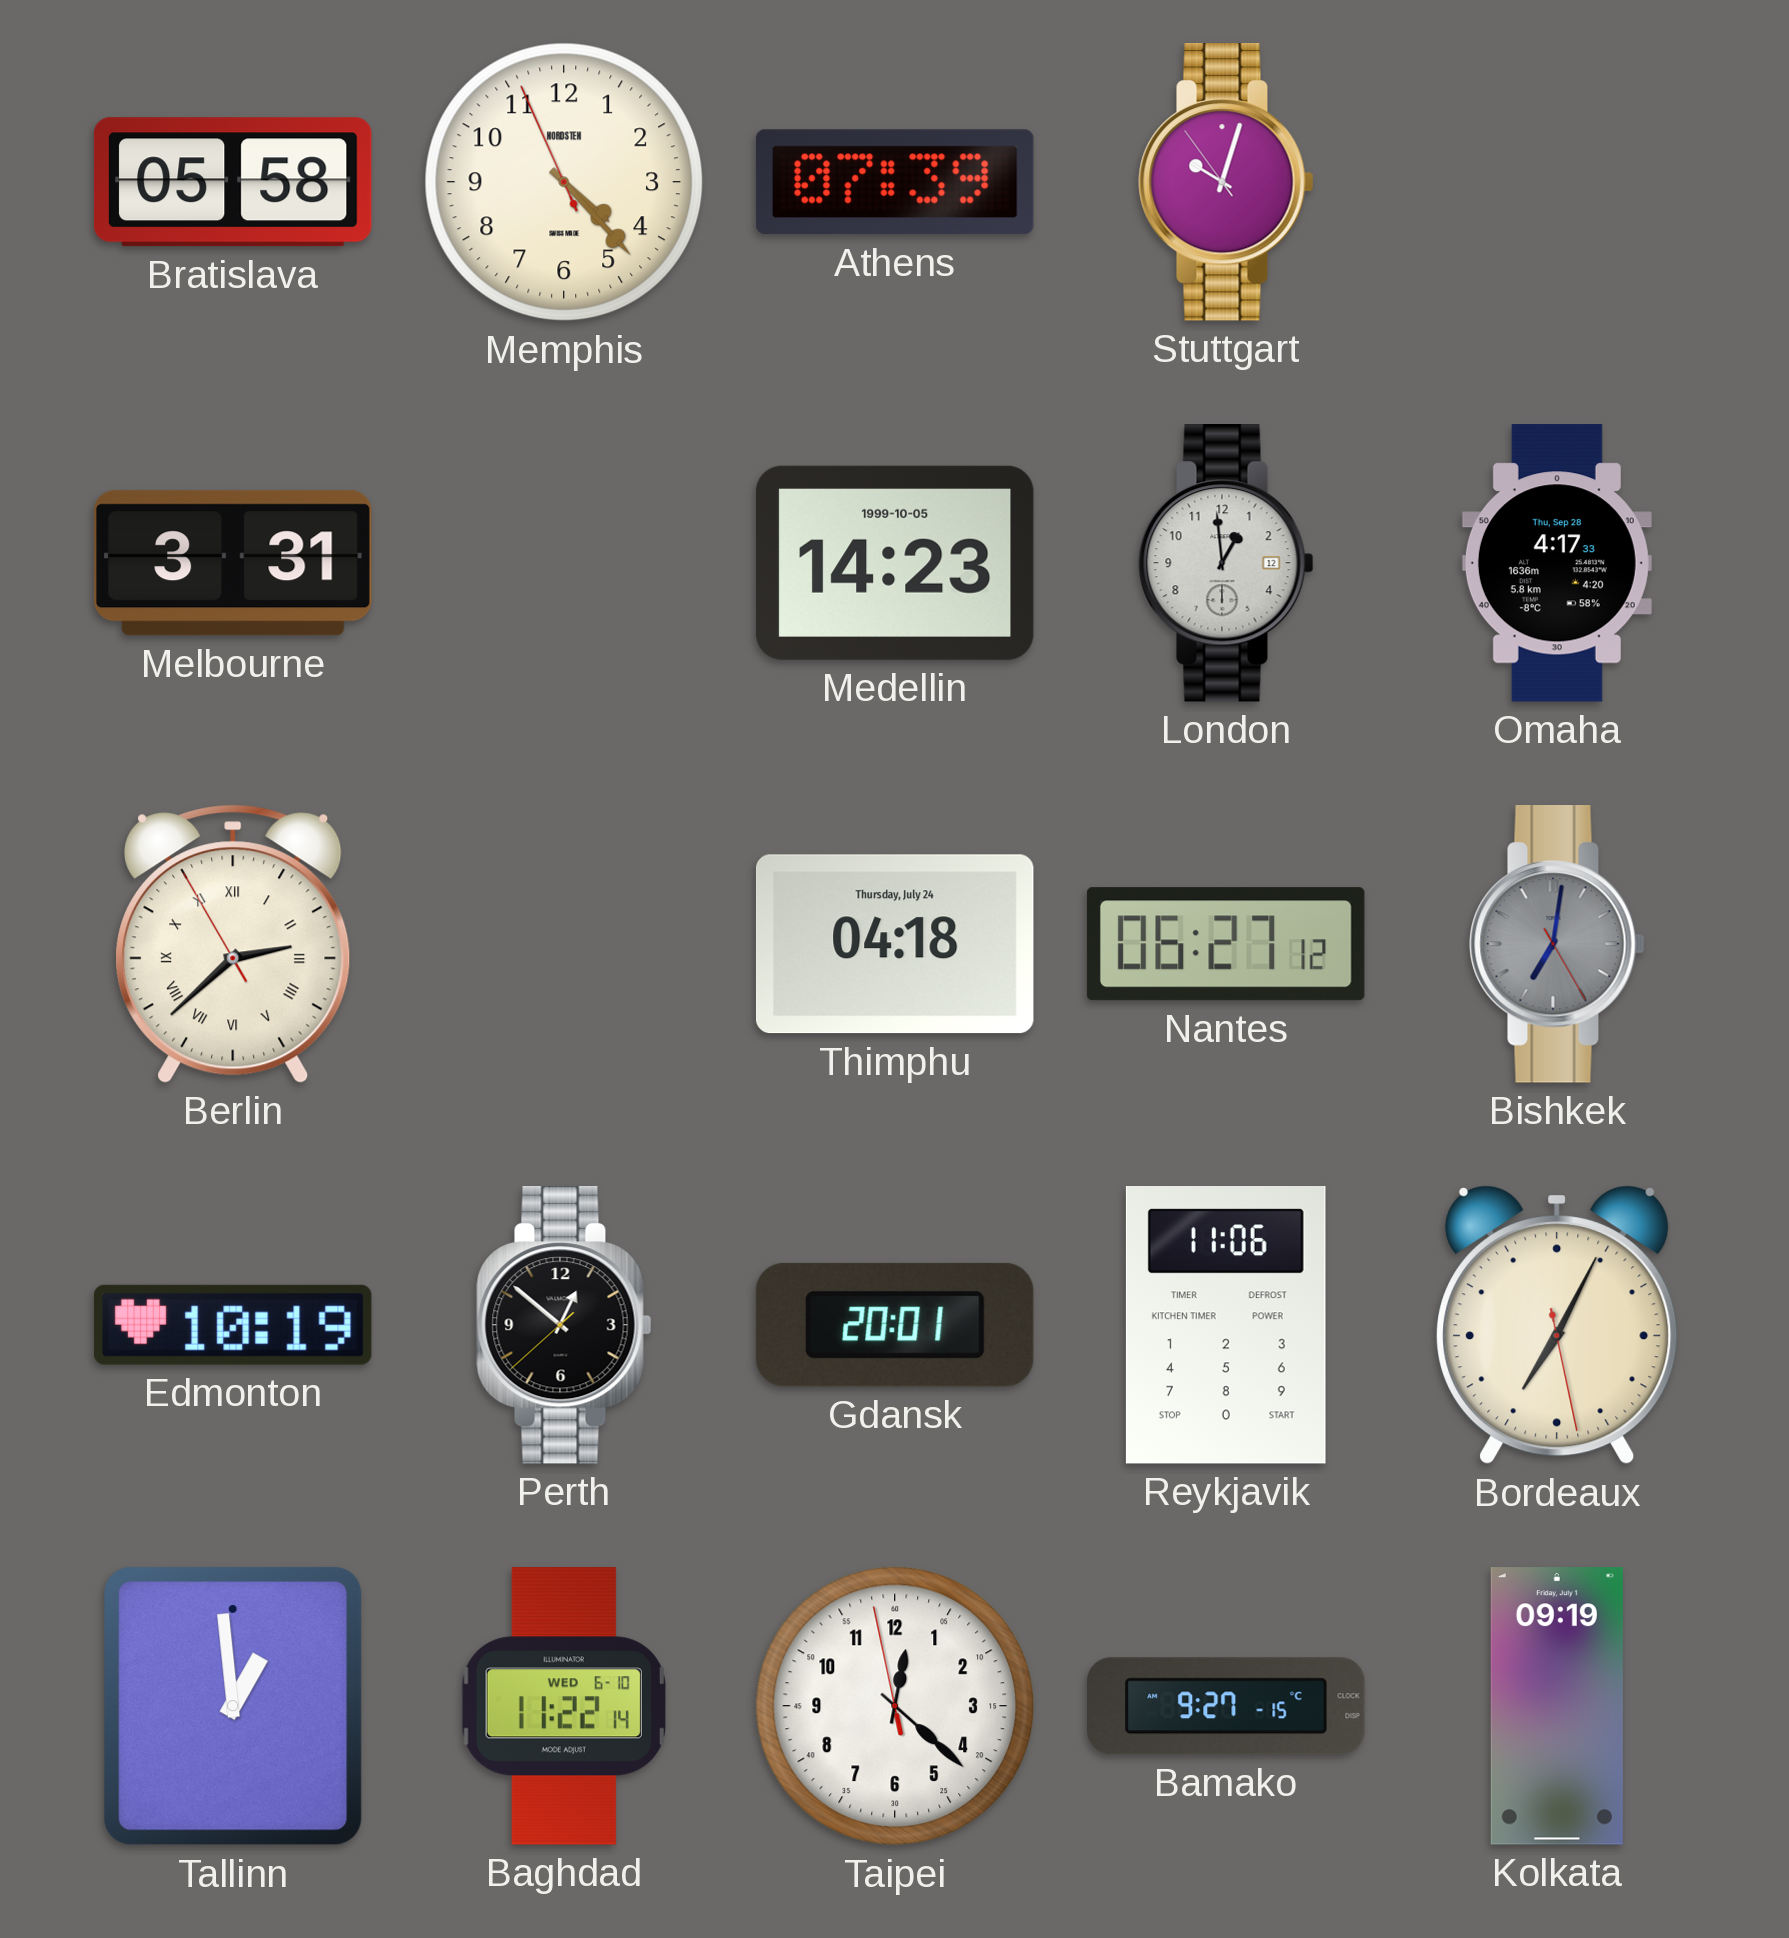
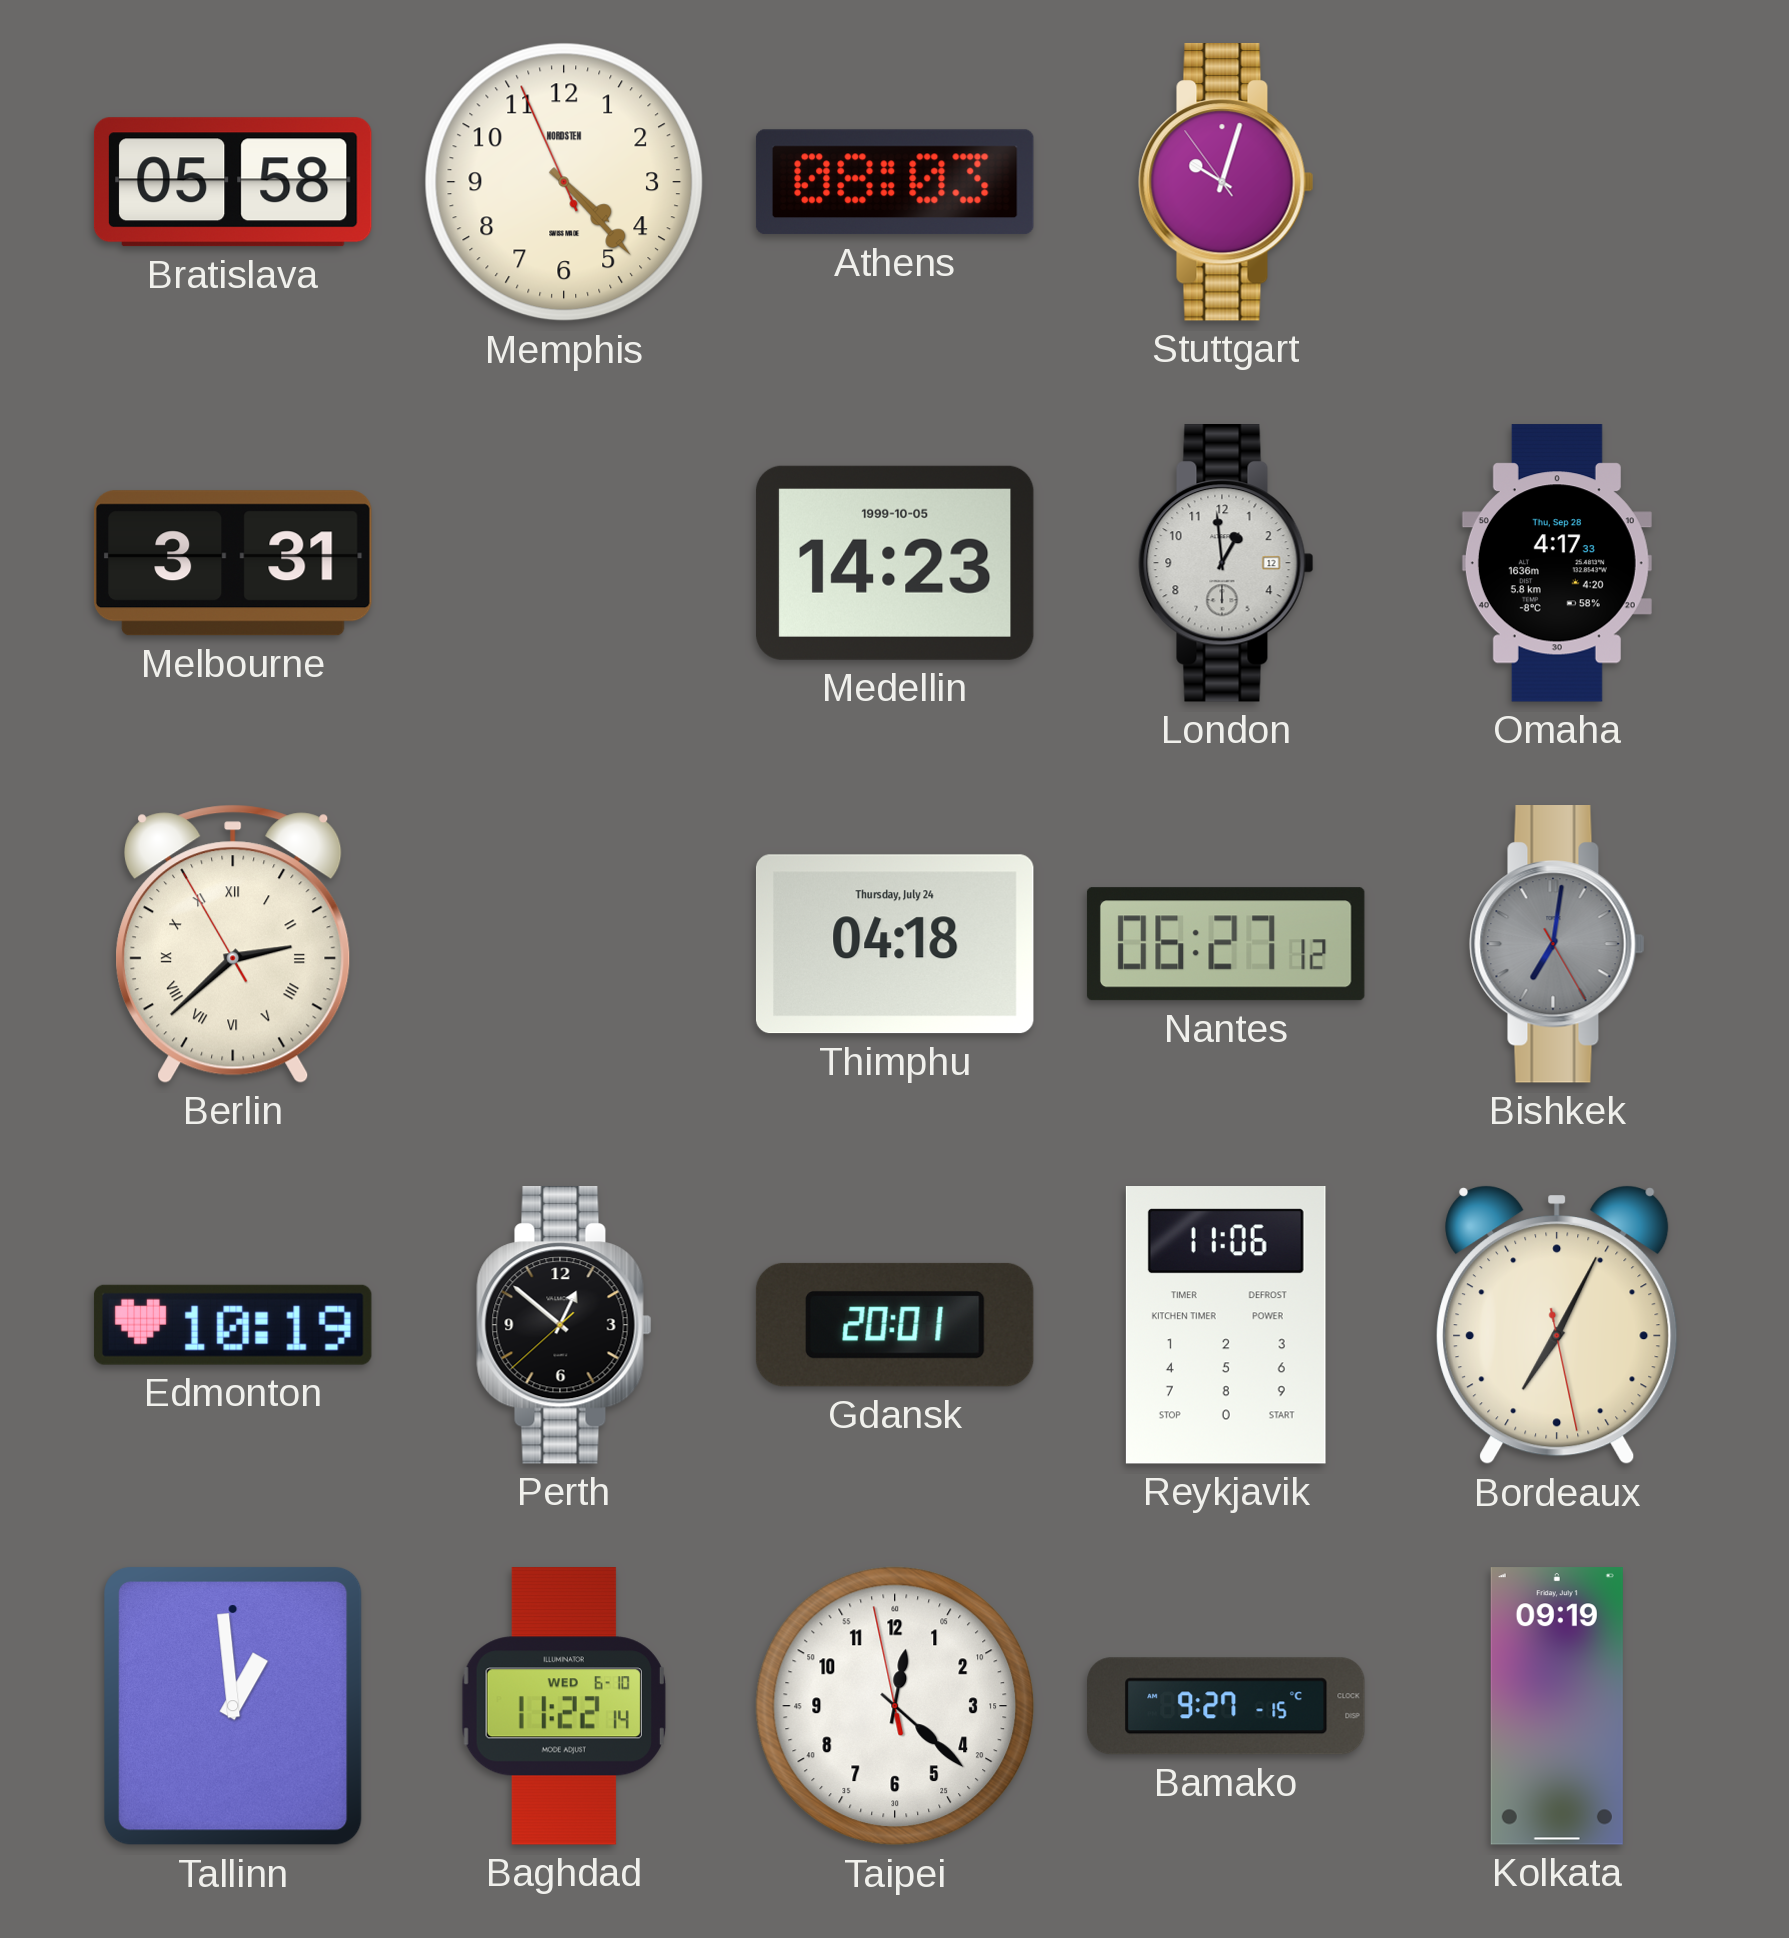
Athens: 07:39 -> 08:03 (895, 182)
